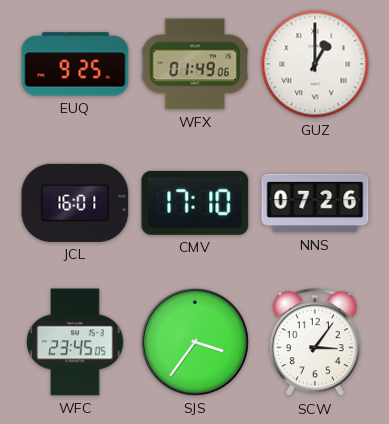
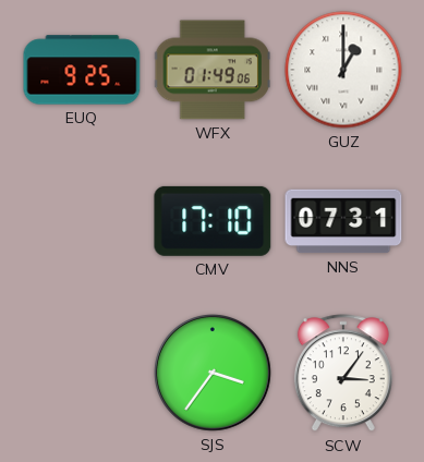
JCL: 16:01 -> none (75, 203)
NNS: 07:26 -> 07:31 (343, 221)
WFC: 23:45 -> none (75, 342)
